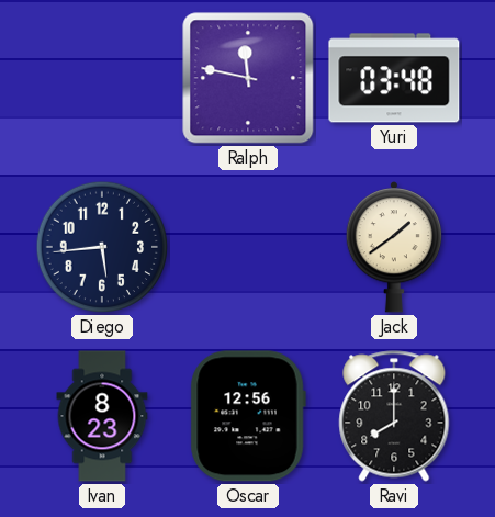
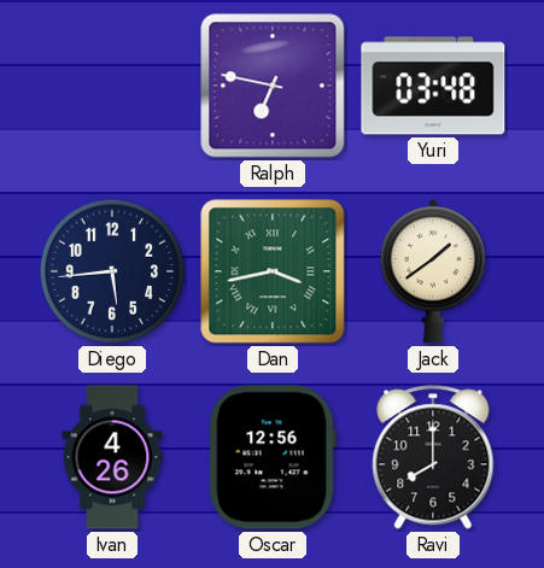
Ralph: 11:47 -> 6:47 (273, 86)
Dan: none -> 3:43 (273, 271)
Ivan: 8:23 -> 4:26 (112, 457)
